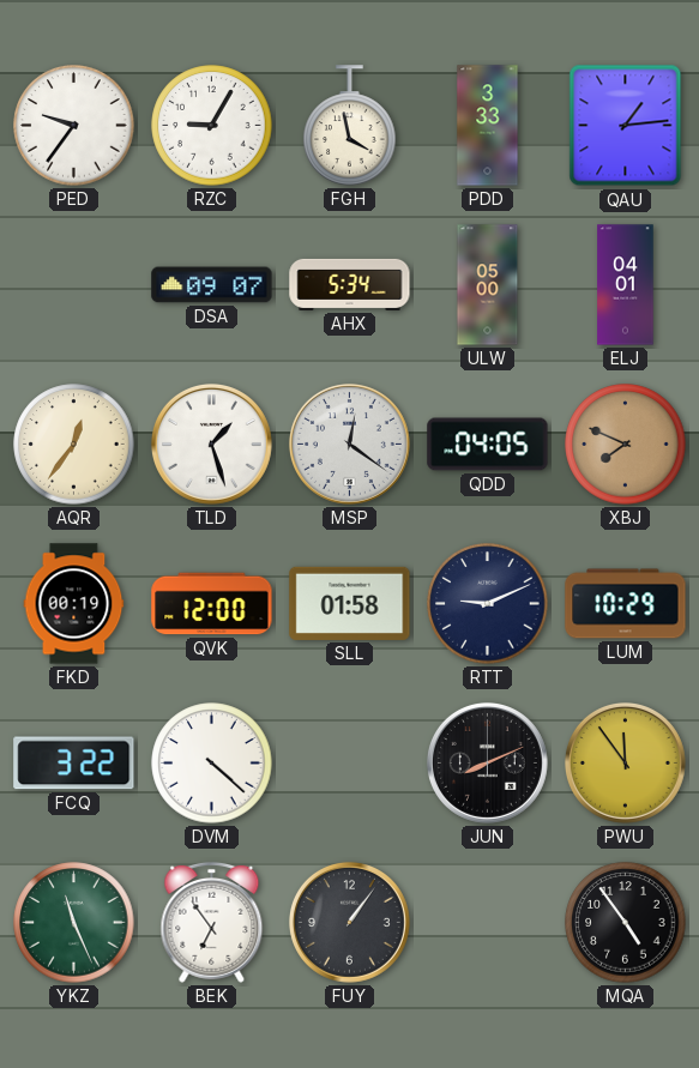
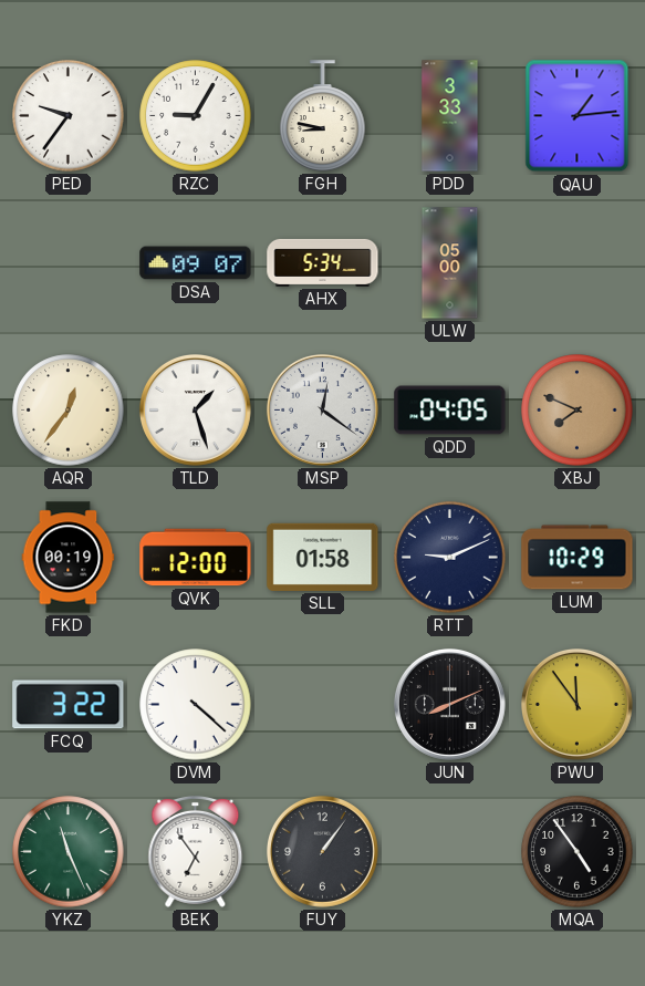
FGH: 3:58 -> 8:47 (323, 116)
ELJ: 04:01 -> none (626, 285)
